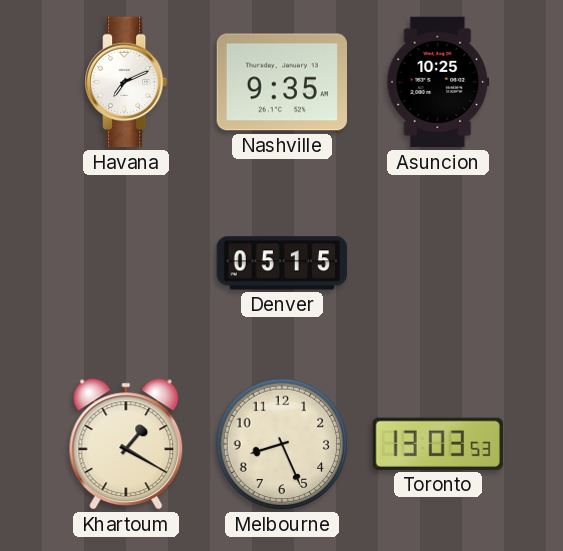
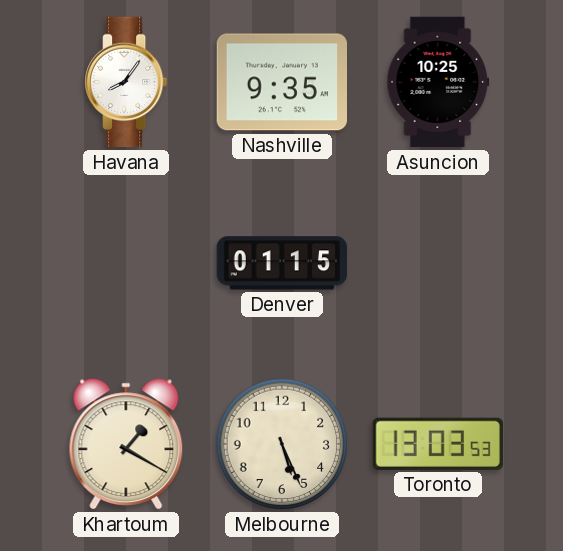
Havana: 7:11 -> 8:06 (127, 82)
Denver: 05:15 -> 01:15 (282, 263)
Melbourne: 8:26 -> 5:26 (282, 444)
